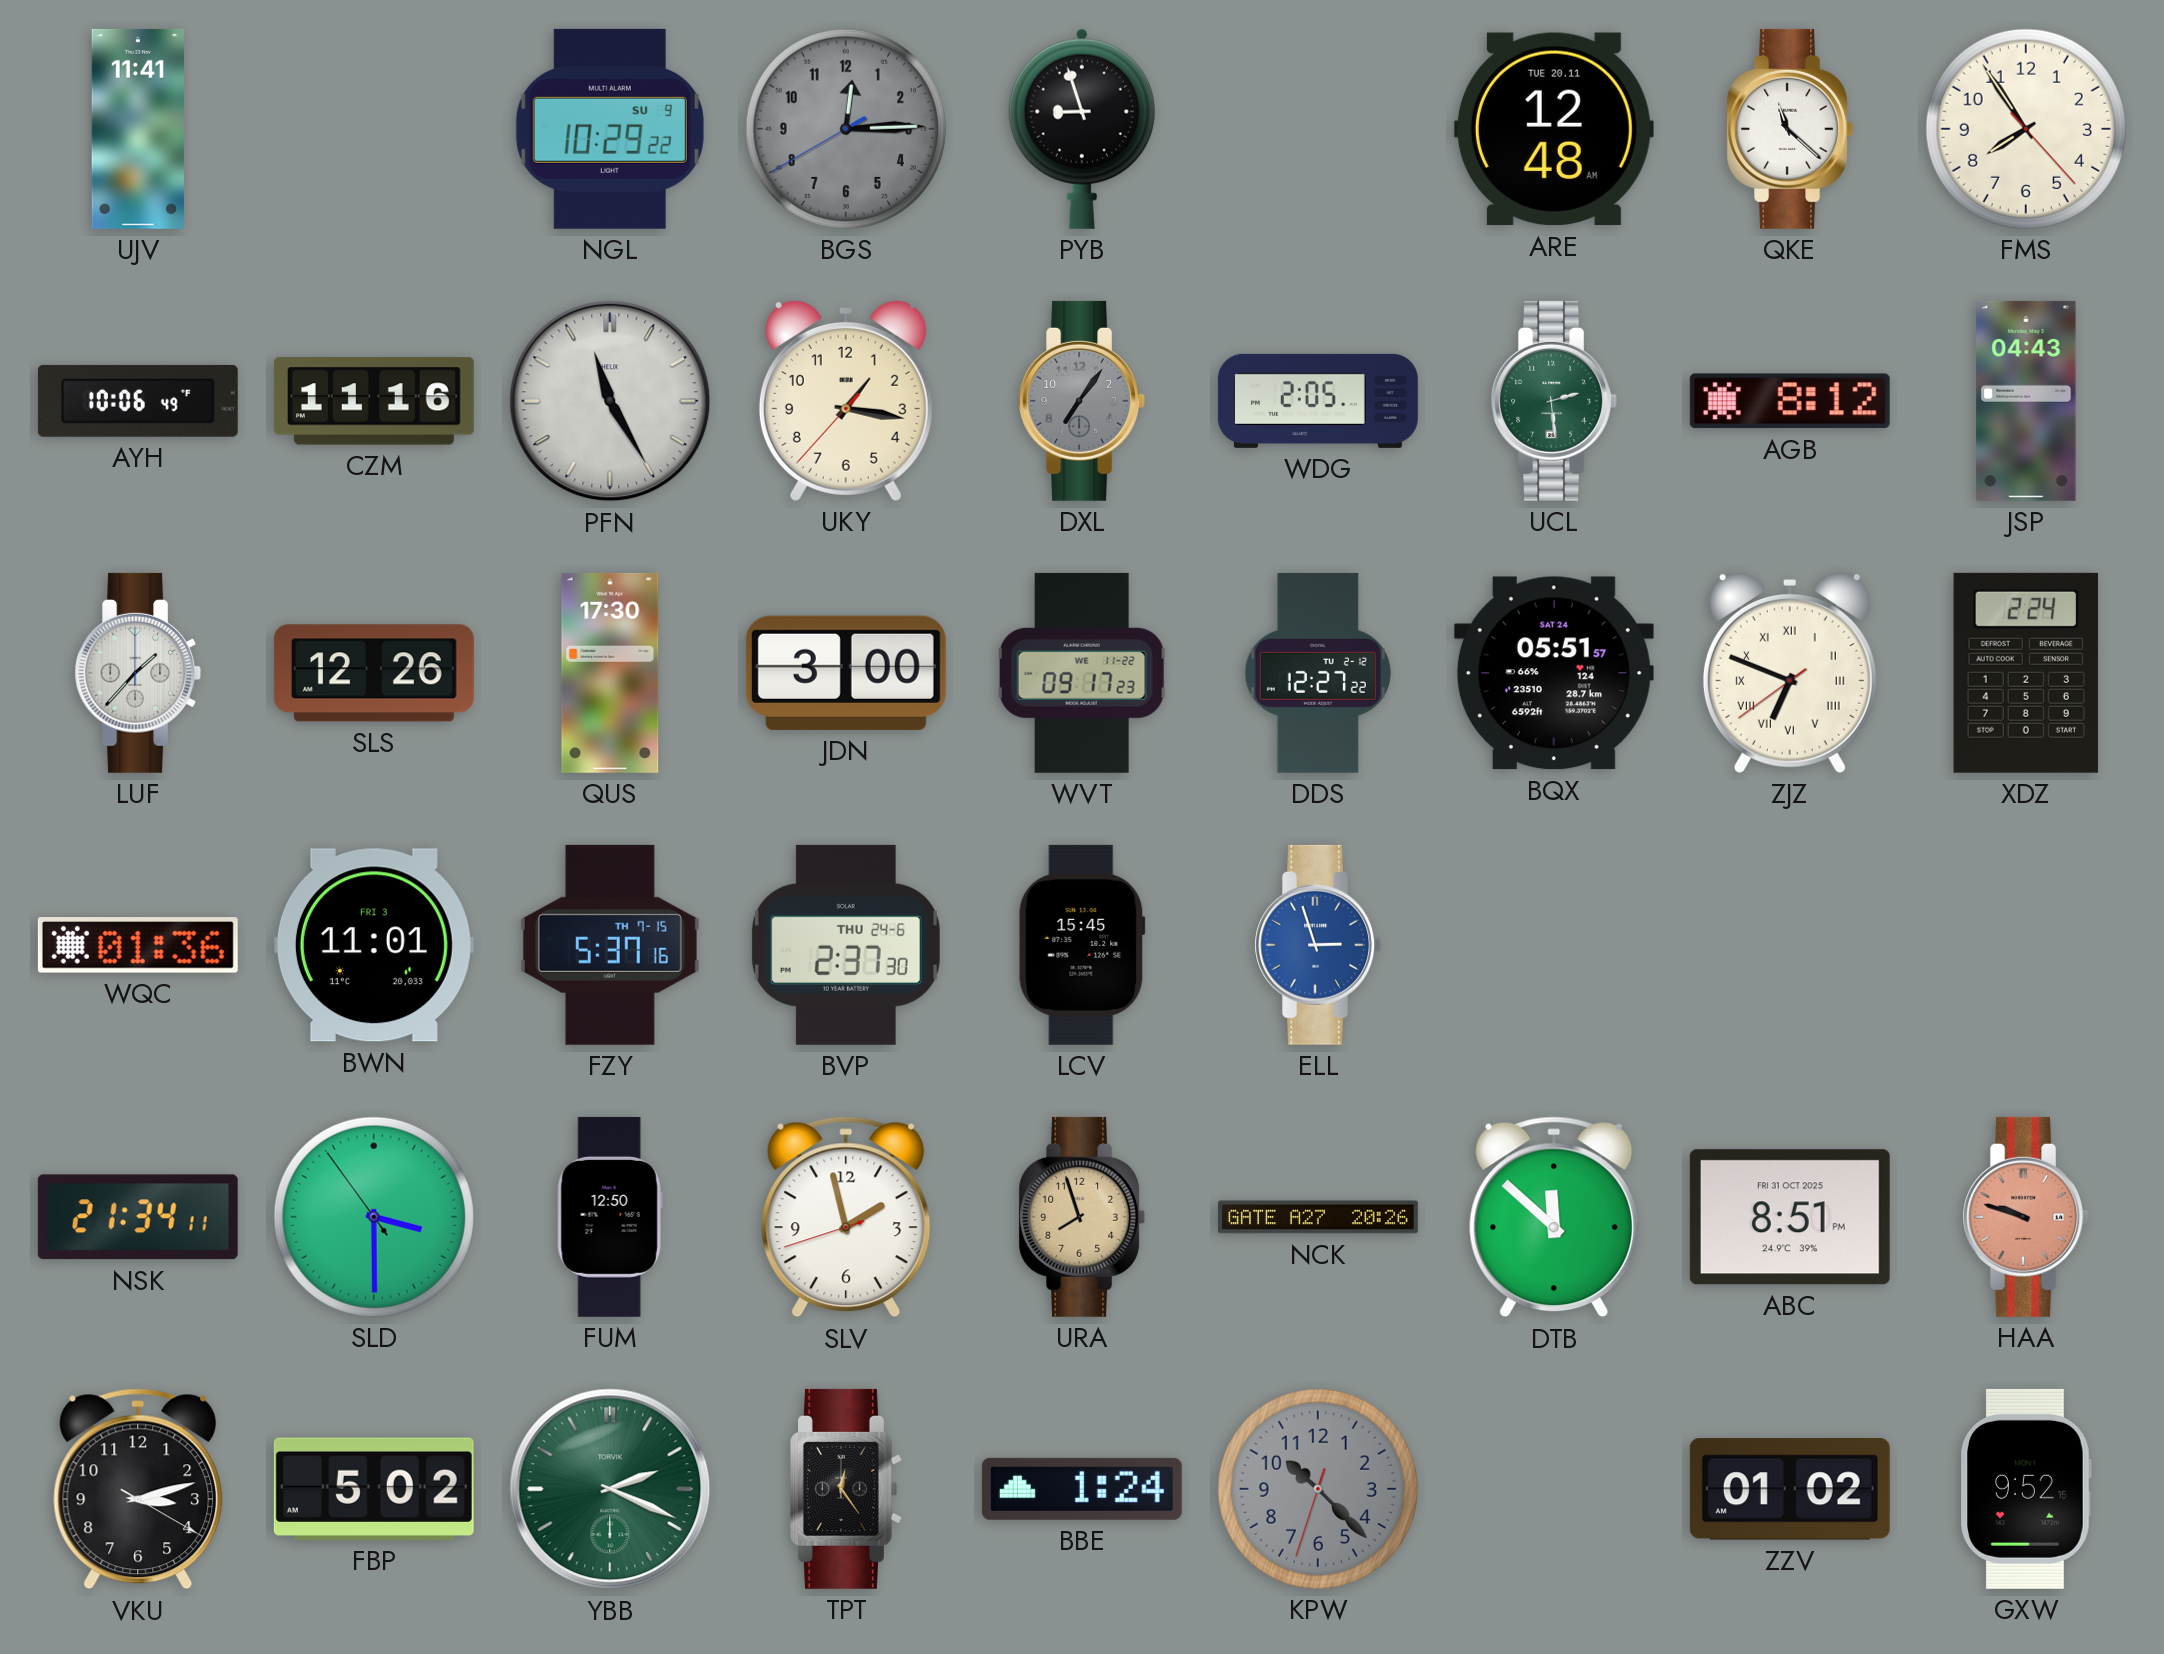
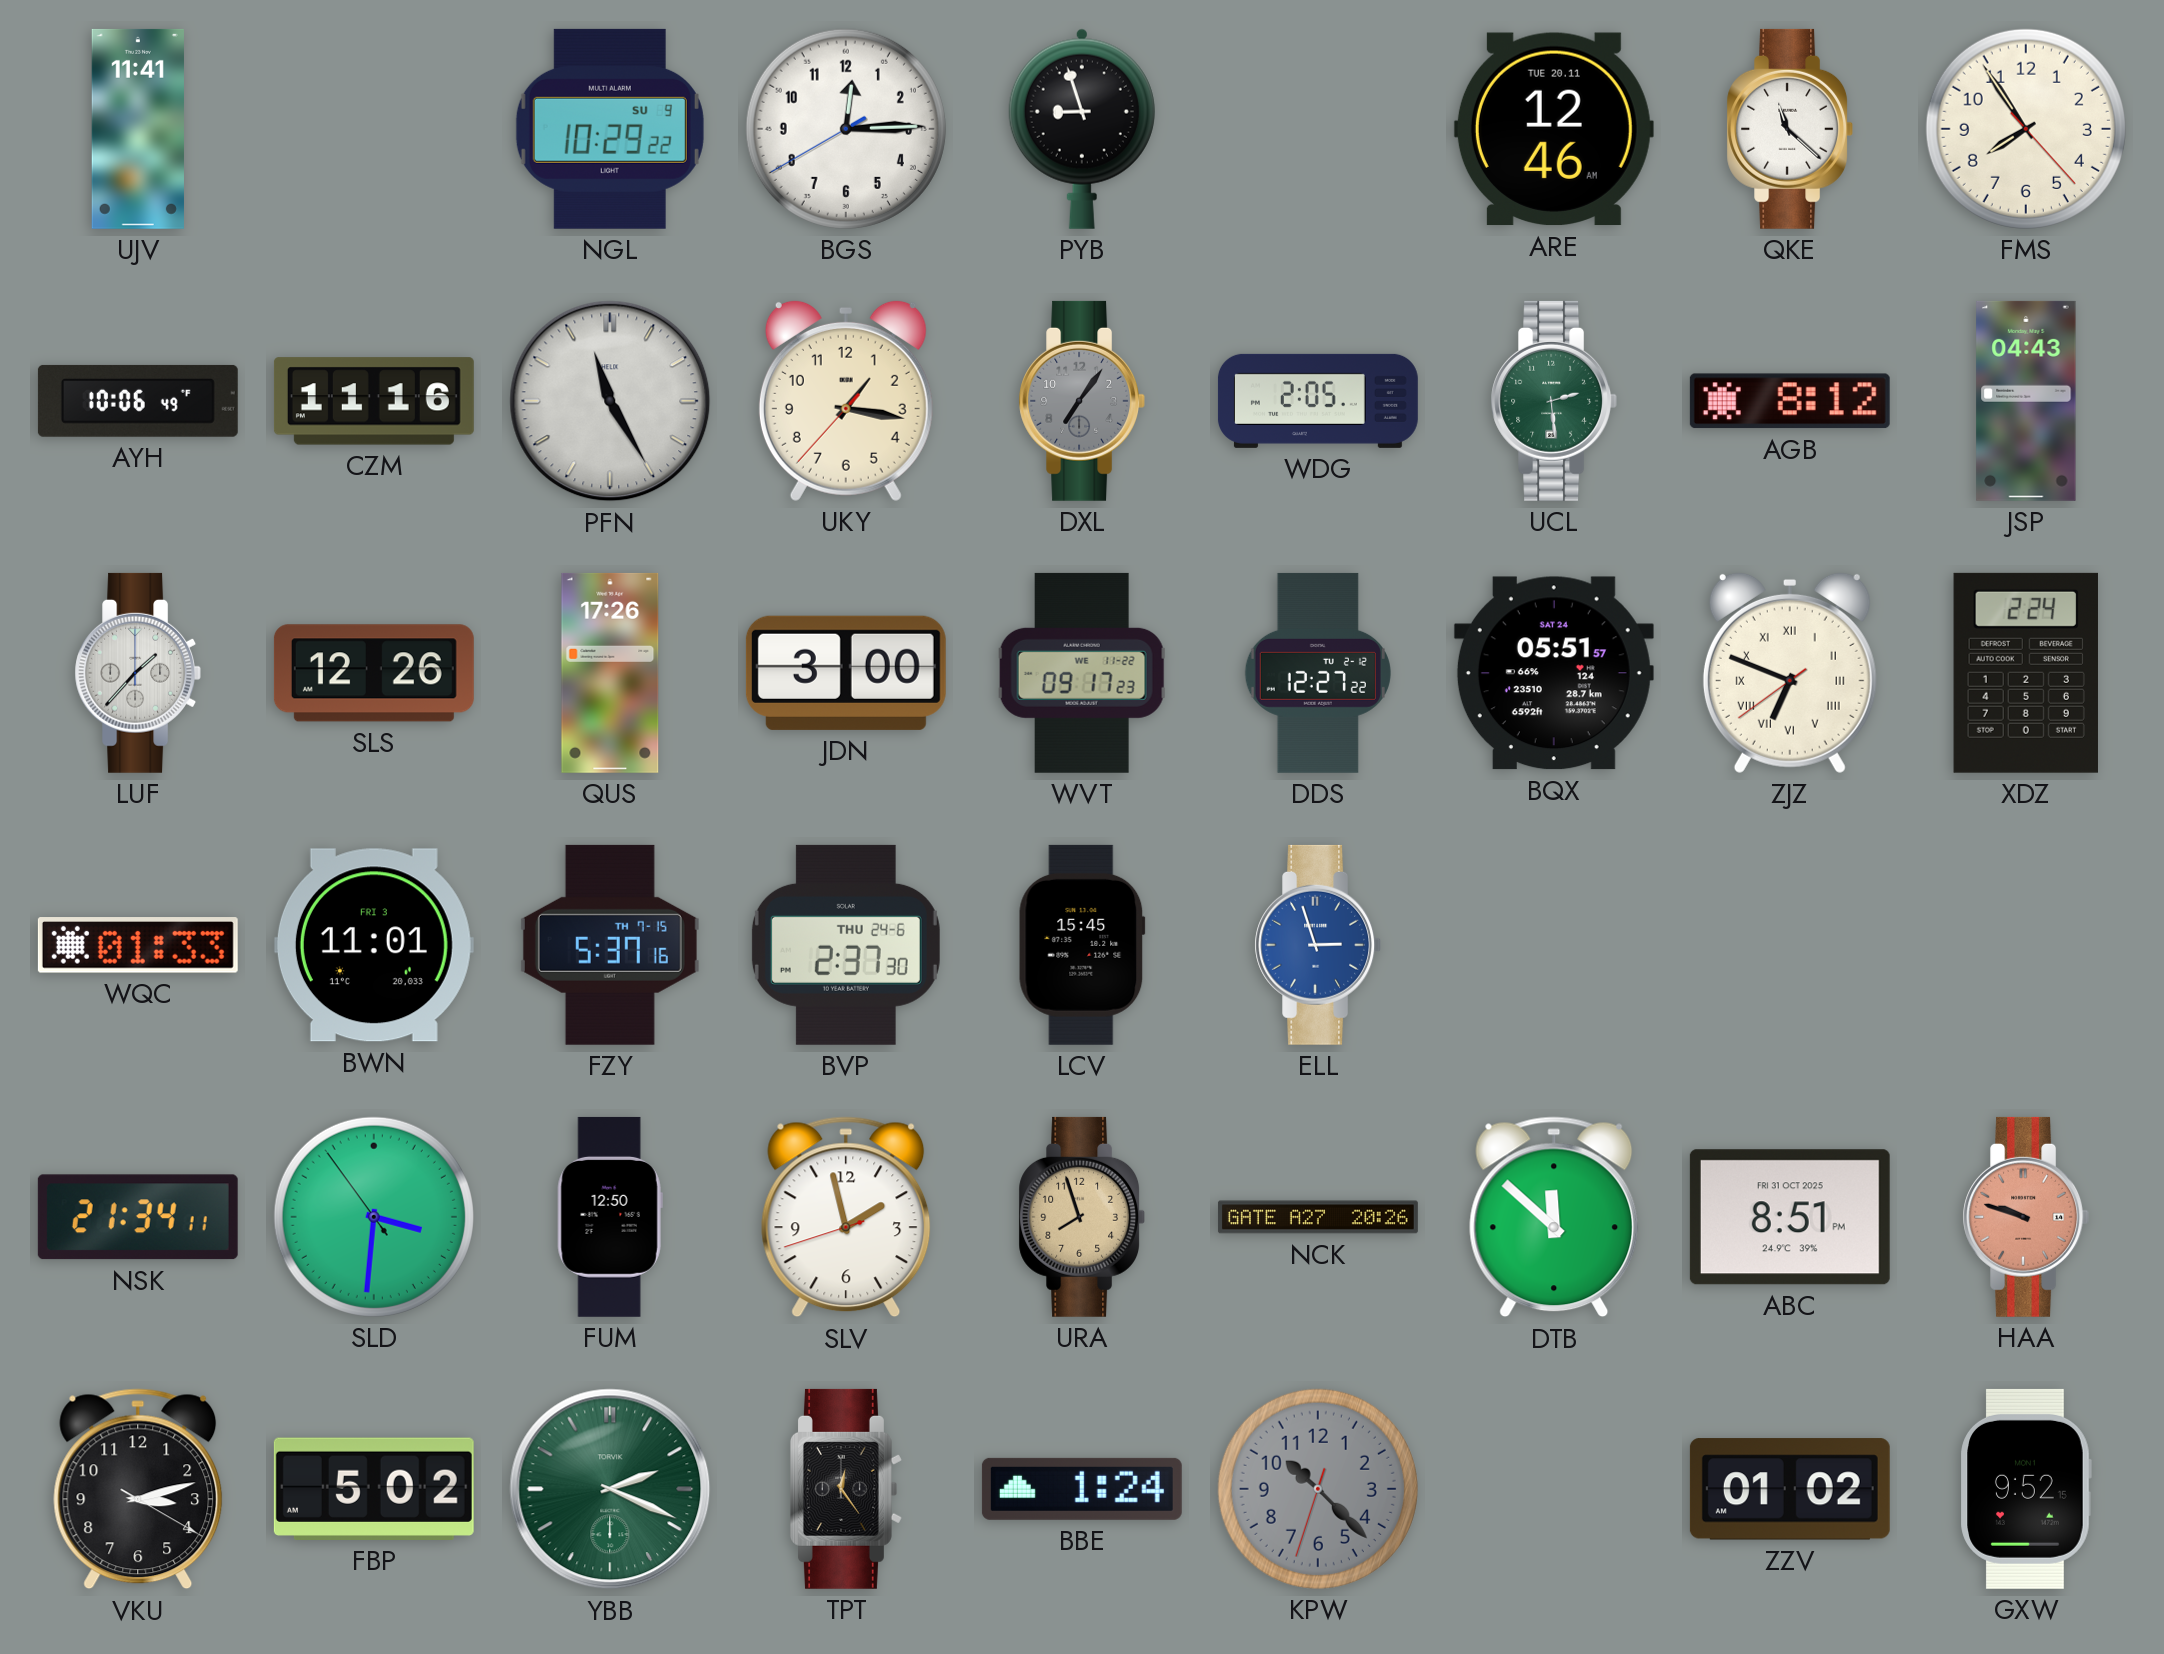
BGS dial: grey -> white (846, 129)
ARE: 12:48 -> 12:46 (1554, 129)
QUS: 17:30 -> 17:26 (610, 673)
WQC: 01:36 -> 01:33 (138, 945)
SLD: 3:29 -> 3:30 (374, 1217)
